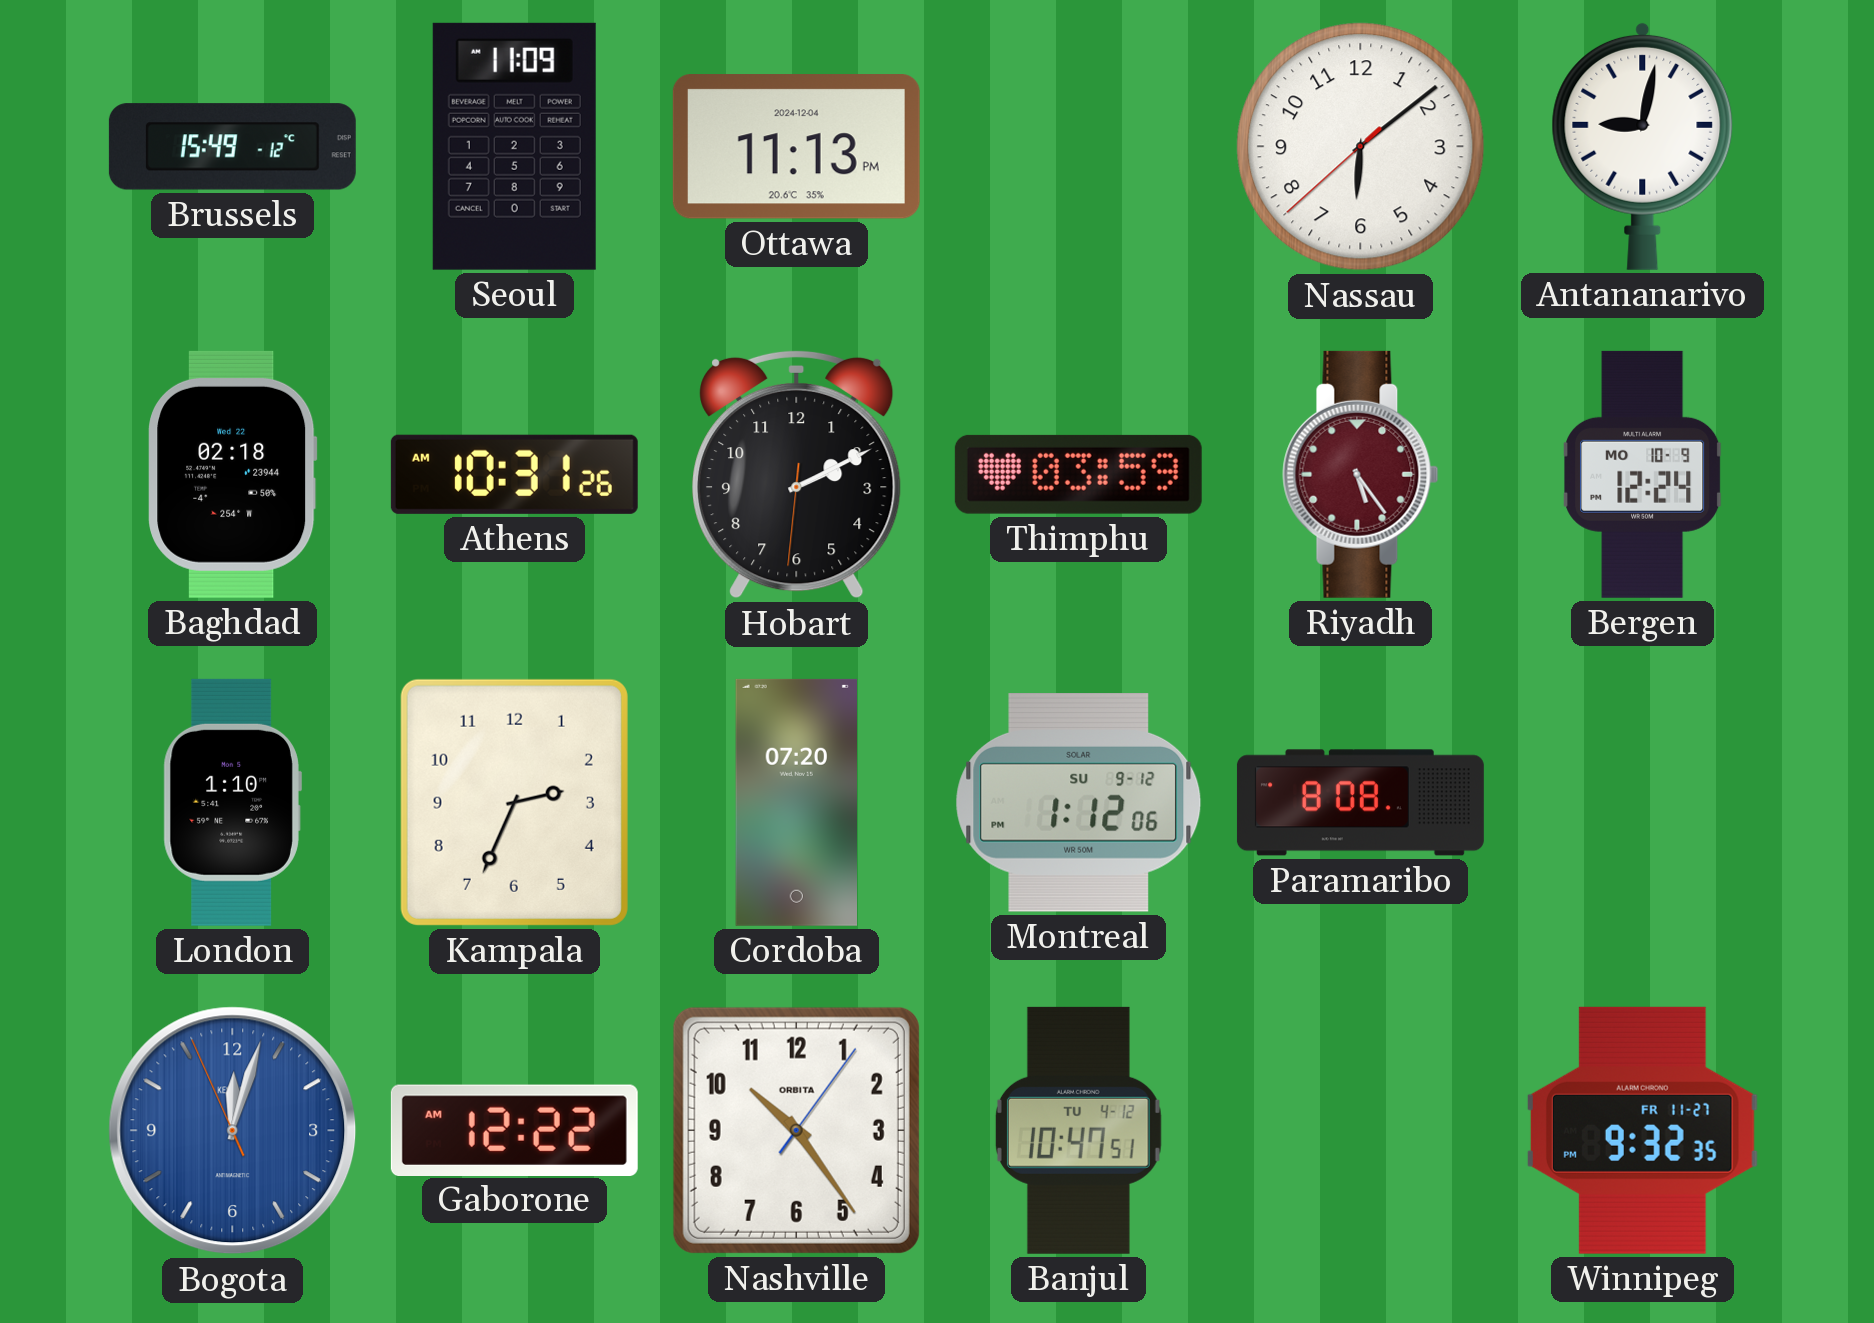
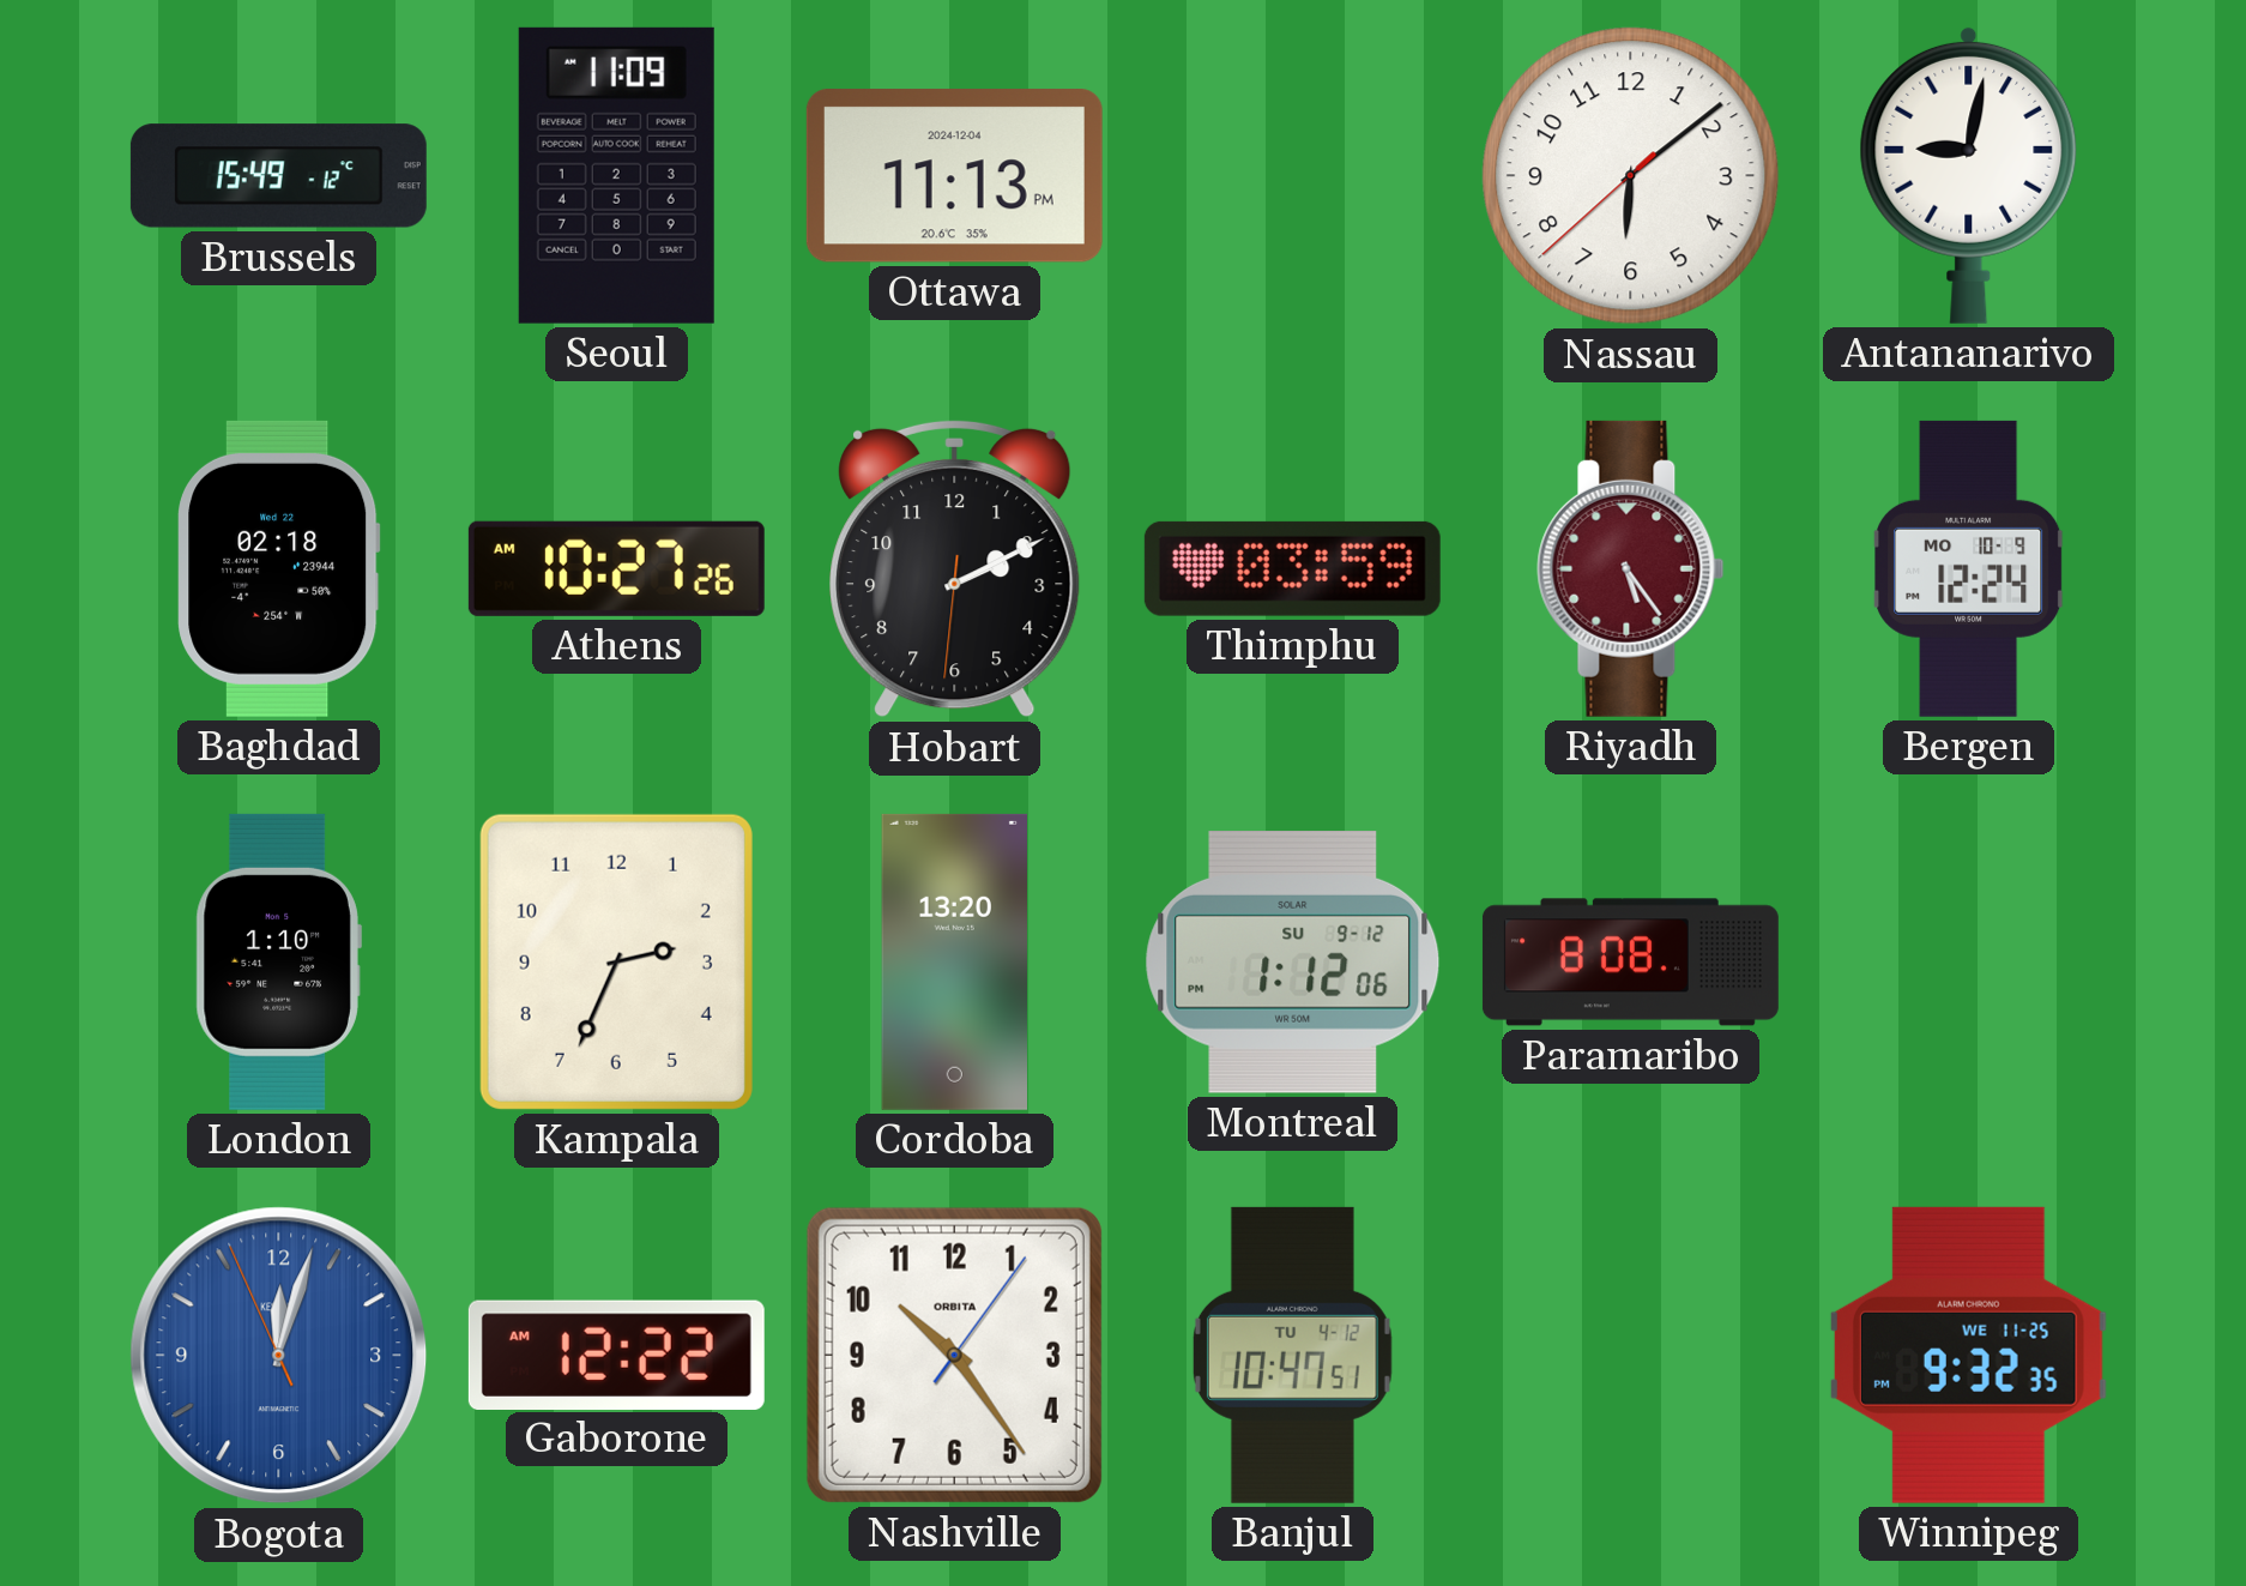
Athens: 10:31 -> 10:27 (616, 568)
Cordoba: 07:20 -> 13:20 (954, 961)
Winnipeg date: FR 11-27 -> WE 11-25 (1968, 1355)
